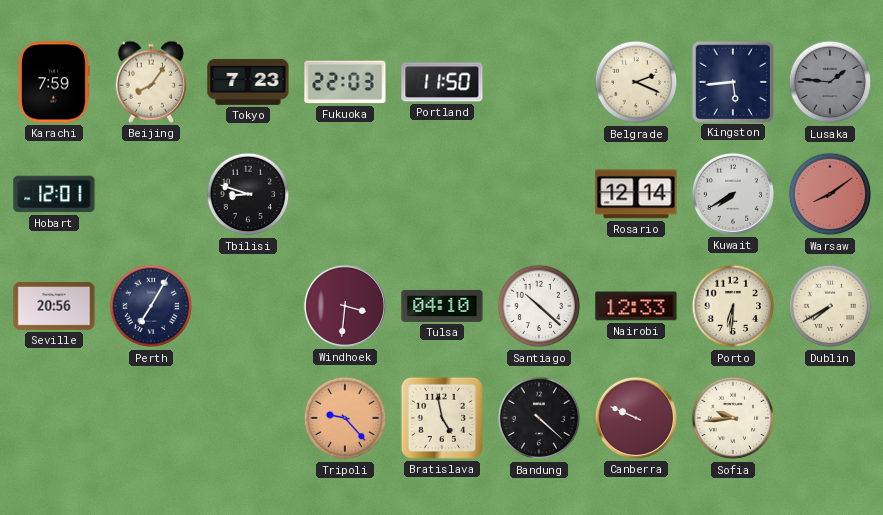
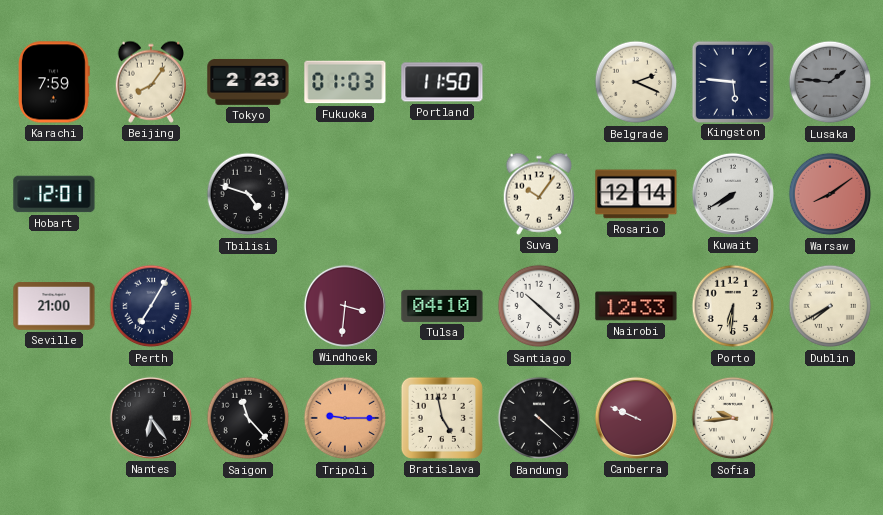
Tokyo: 7:23 -> 2:23 (248, 82)
Fukuoka: 22:03 -> 01:03 (345, 82)
Kingston: 5:44 -> 5:46 (732, 81)
Tbilisi: 8:48 -> 4:48 (248, 194)
Suva: none -> 10:06 (539, 194)
Seville: 20:56 -> 21:00 (54, 306)
Nantes: none -> 6:24 (151, 418)
Saigon: none -> 11:23 (248, 418)
Tripoli: 9:23 -> 9:15 (345, 418)
